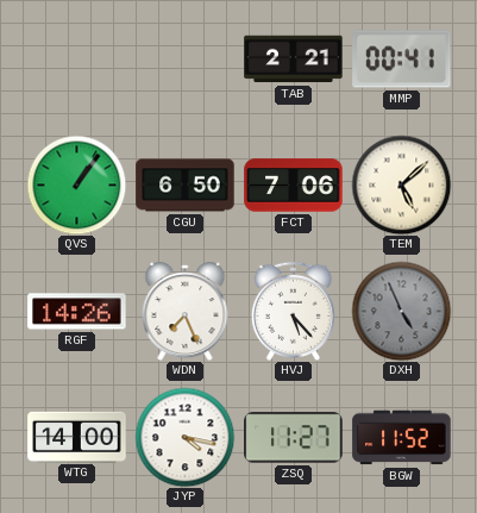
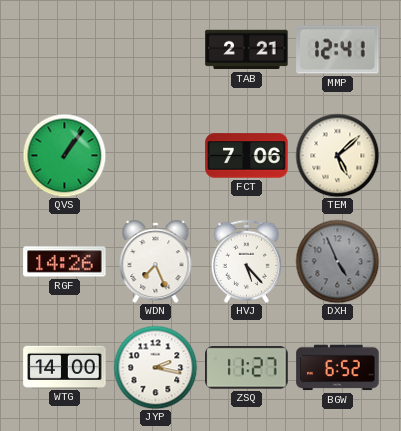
MMP: 00:41 -> 12:41 (338, 50)
CGU: 6:50 -> none (186, 186)
JYP: 4:17 -> 2:17 (155, 367)
BGW: 11:52 -> 6:52 (338, 368)
